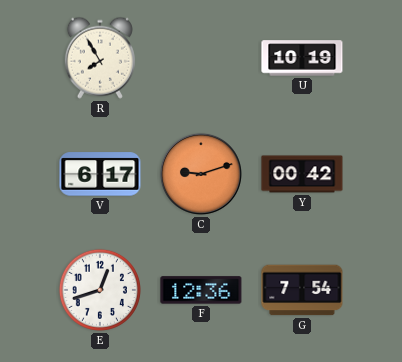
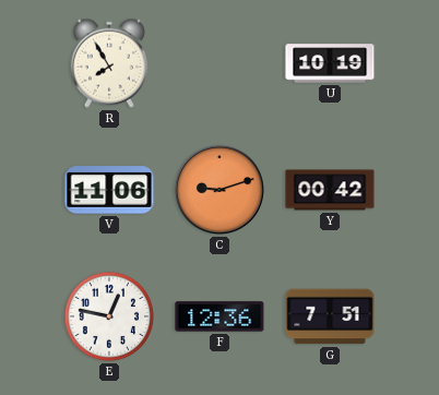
V: 6:17 -> 11:06 (109, 190)
E: 12:42 -> 12:47 (109, 316)
G: 7:54 -> 7:51 (330, 316)
